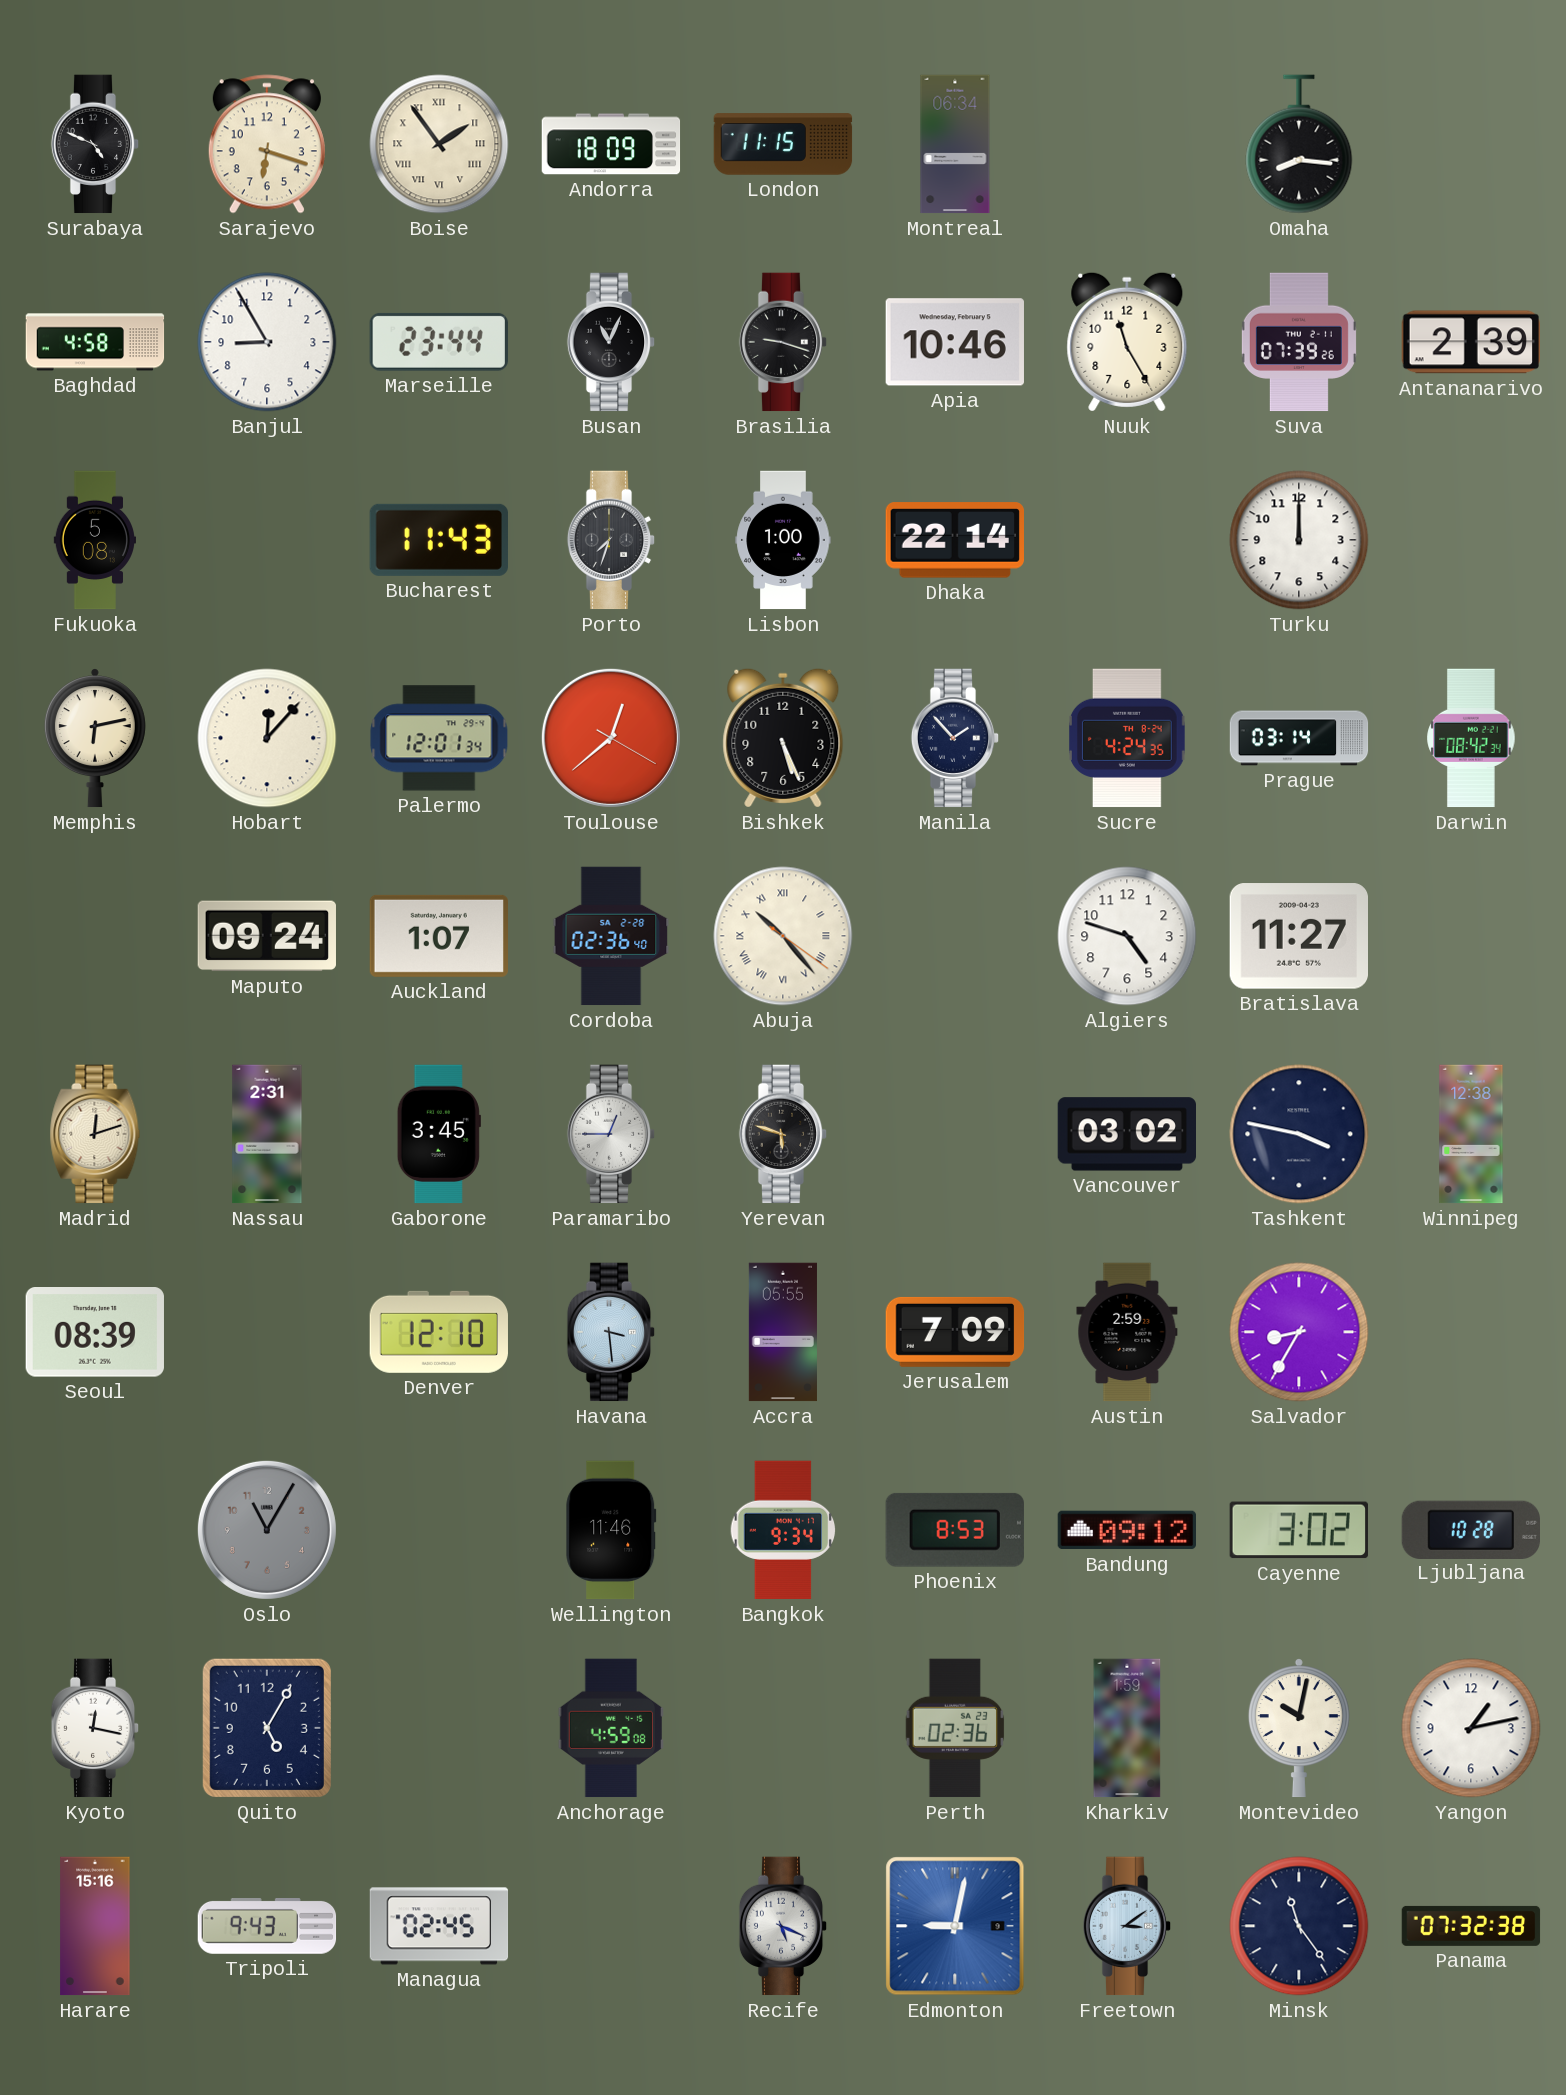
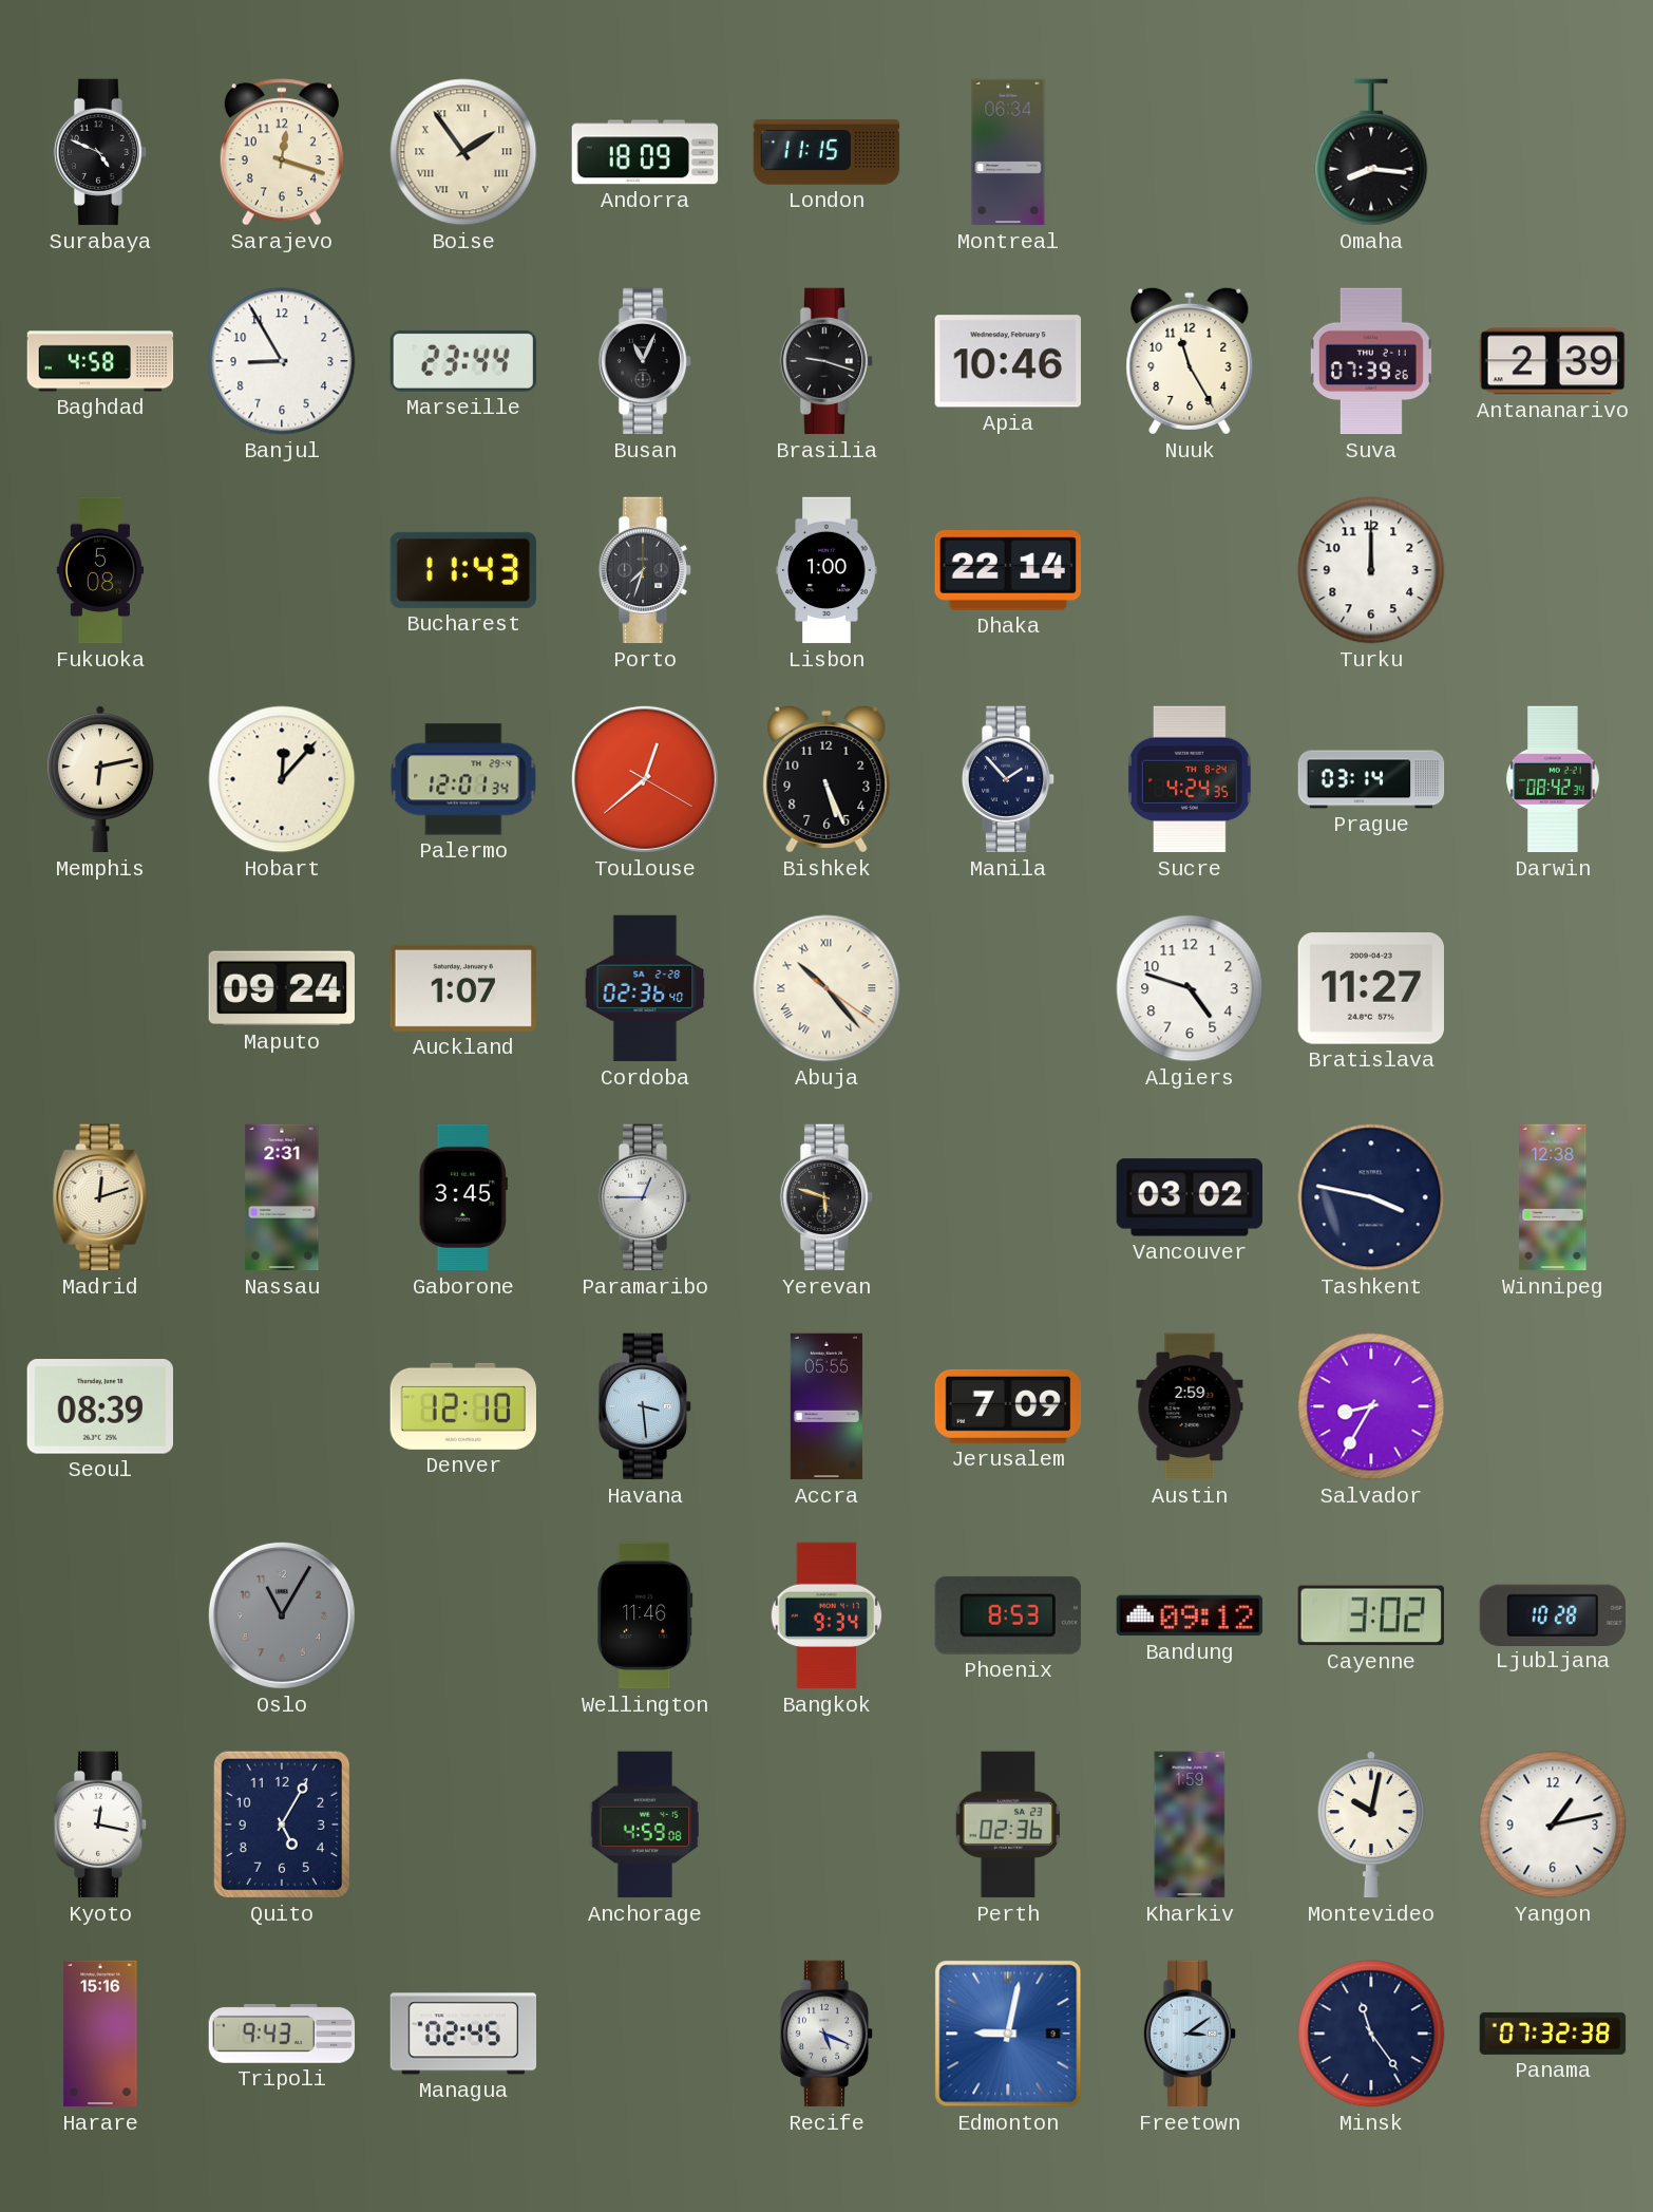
Sarajevo: 6:18 -> 12:18 (282, 152)
